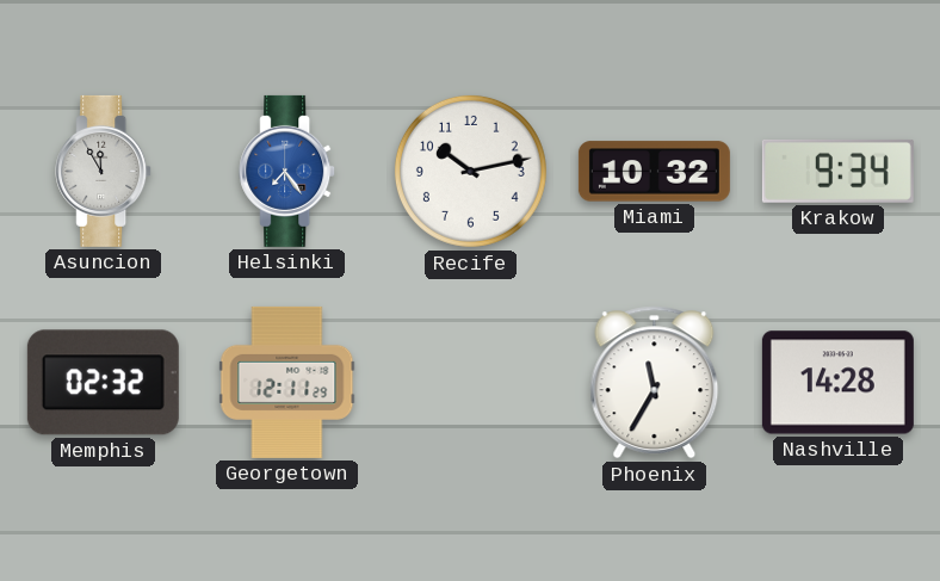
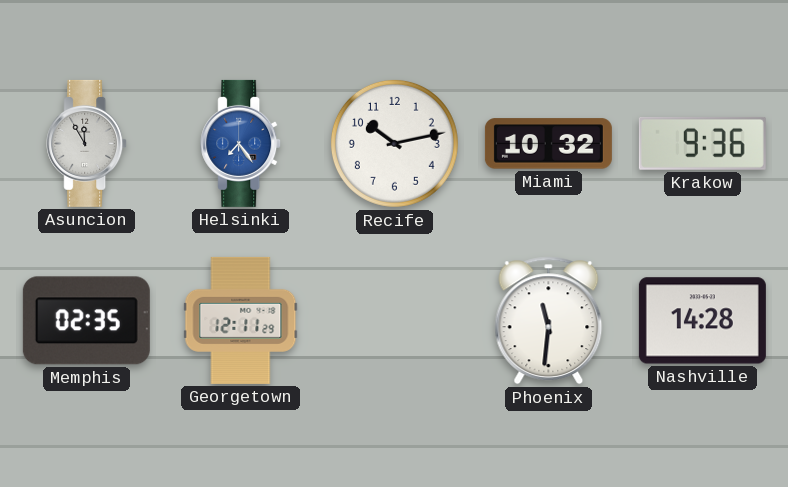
Krakow: 9:34 -> 9:36 (702, 143)
Memphis: 02:32 -> 02:35 (86, 321)
Phoenix: 11:35 -> 11:31 (549, 321)
